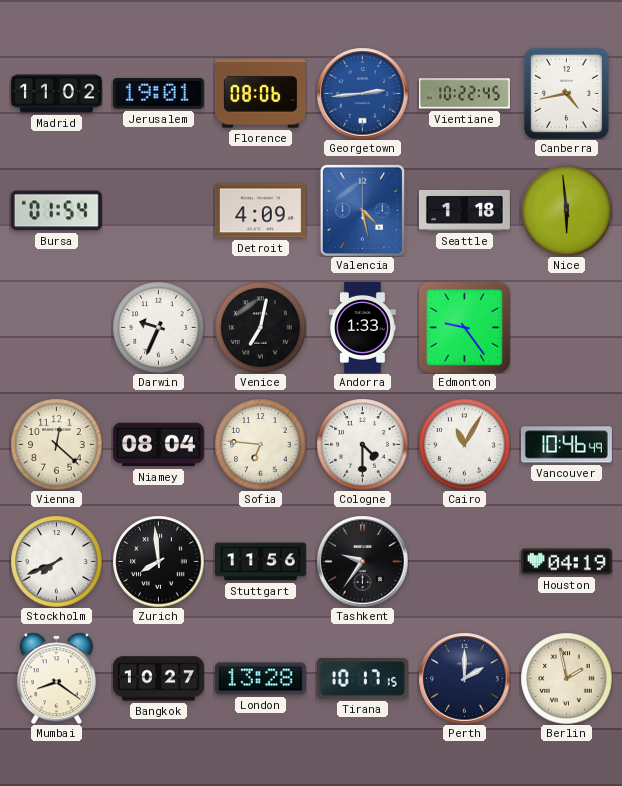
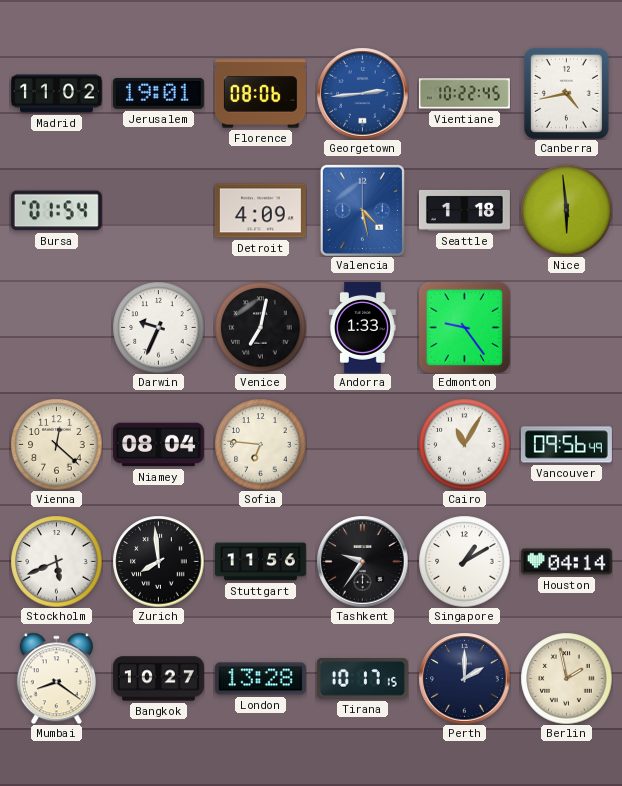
Cologne: 4:30 -> none (362, 444)
Vancouver: 10:46 -> 09:56 (566, 445)
Stockholm: 7:41 -> 5:41 (56, 561)
Singapore: none -> 1:10 (464, 561)
Houston: 04:19 -> 04:14 (566, 562)
